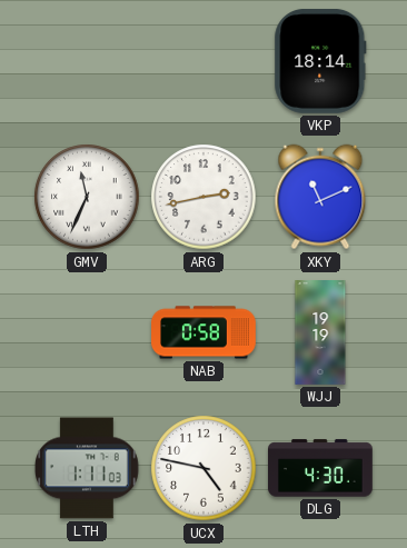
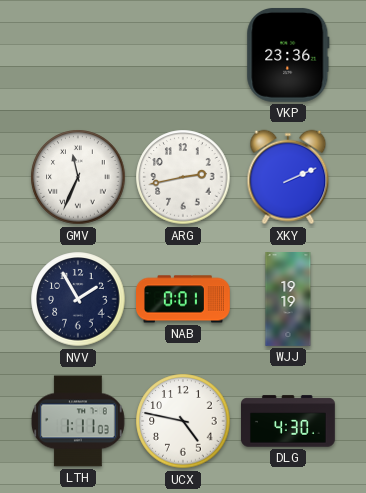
VKP: 18:14 -> 23:36 (288, 55)
XKY: 11:11 -> 2:11 (288, 177)
NVV: none -> 1:55 (78, 299)
NAB: 0:58 -> 0:01 (184, 299)
